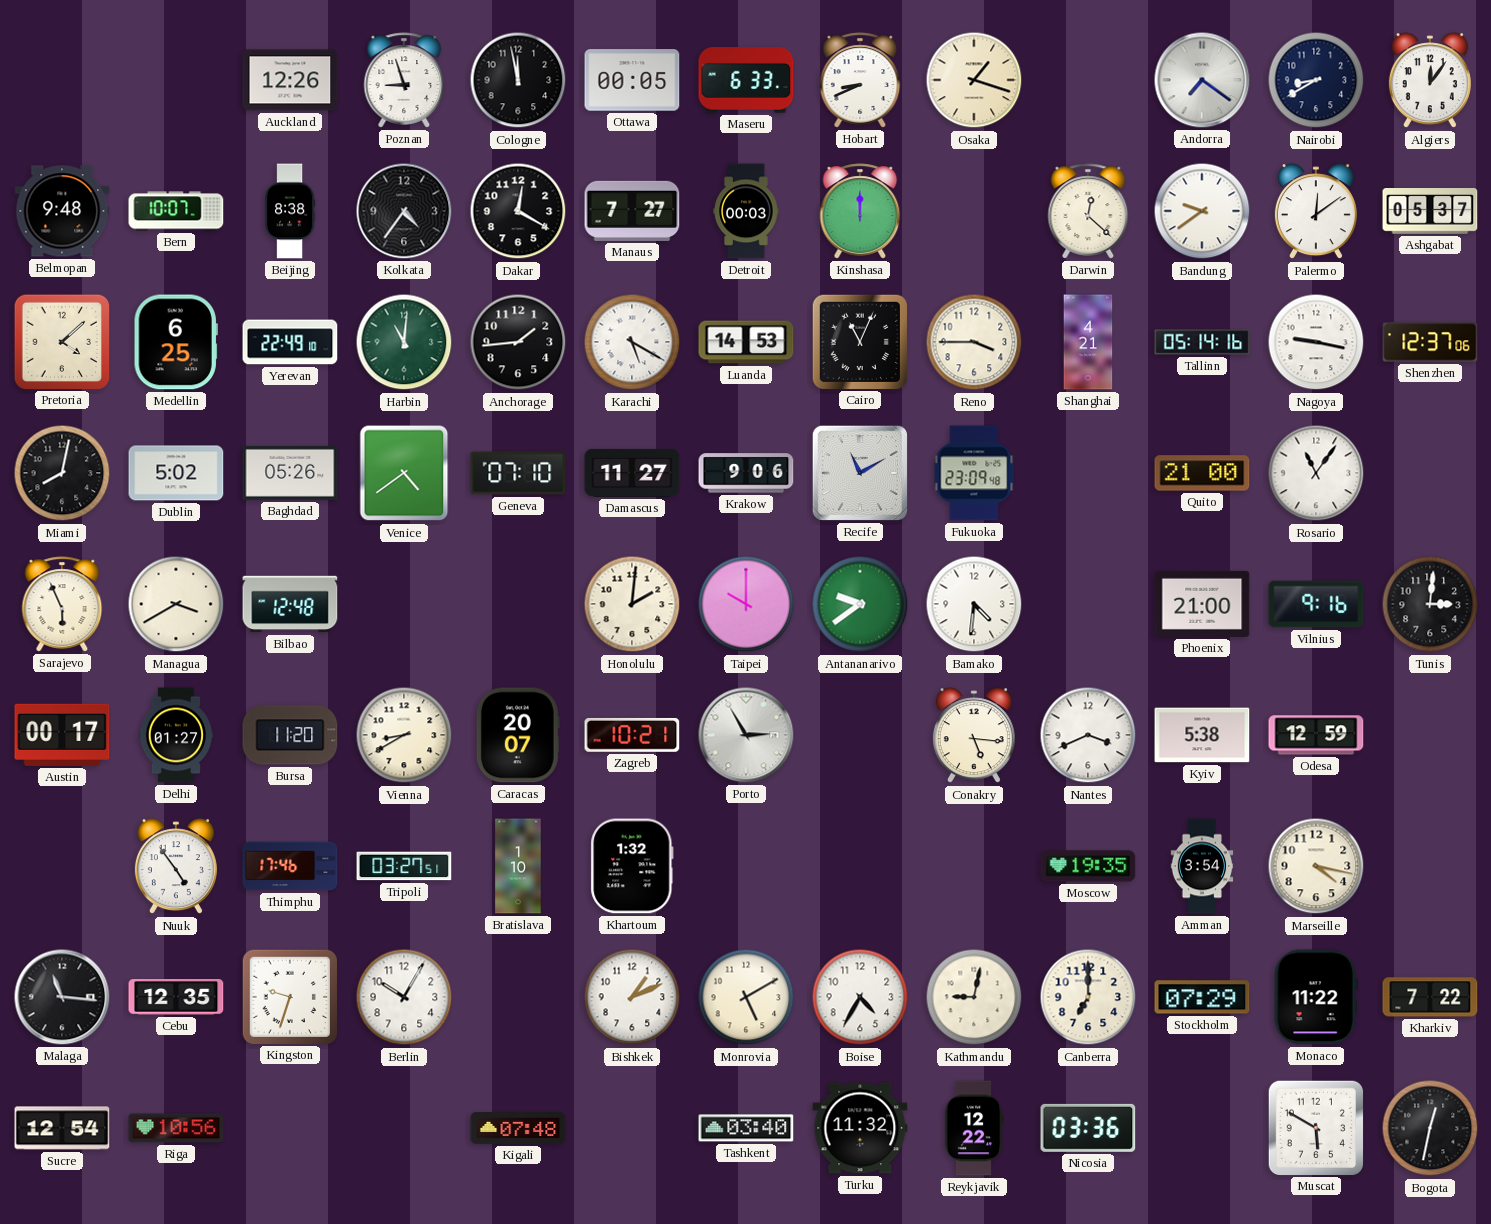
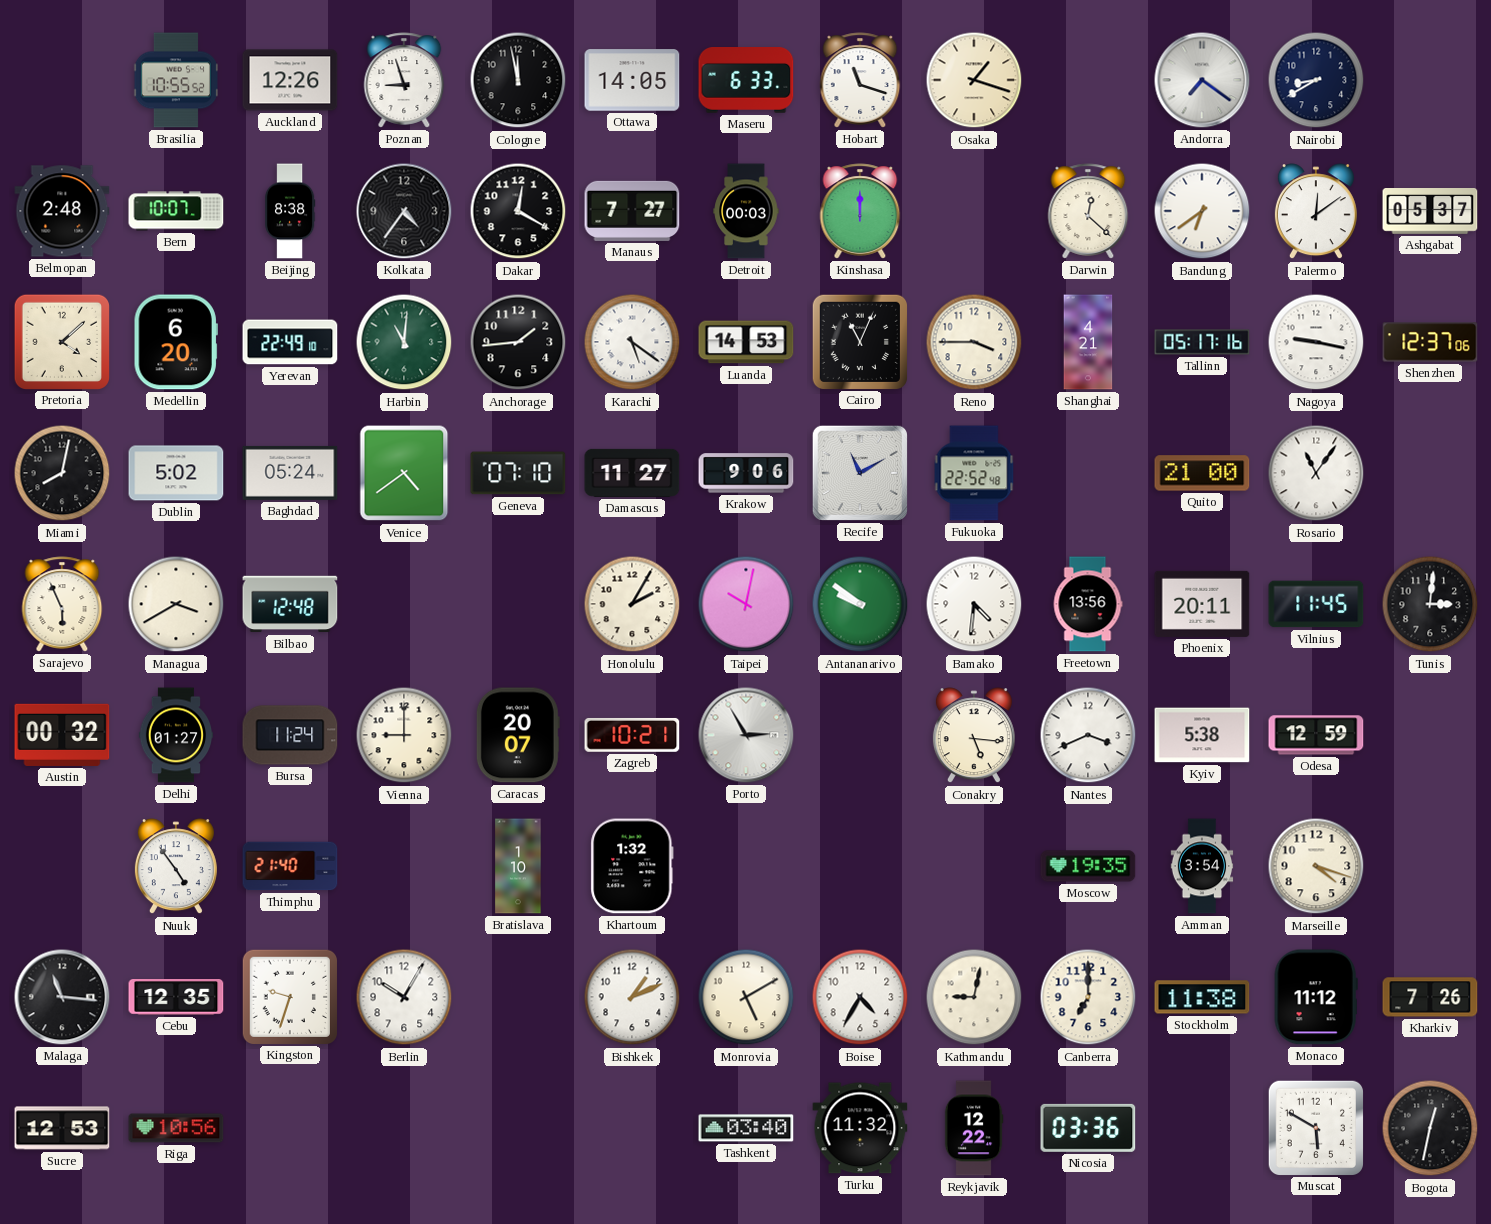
Brasilia: none -> 10:55 (175, 80)
Ottawa: 00:05 -> 14:05 (632, 80)
Hobart: 8:41 -> 11:18 (860, 80)
Algiers: 12:06 -> none (1430, 81)
Belmopan: 9:48 -> 2:48 (62, 211)
Bandung: 9:39 -> 6:39 (1202, 211)
Medellin: 6:25 -> 6:20 (176, 342)
Karachi: 5:20 -> 5:21 (632, 342)
Tallinn: 05:14 -> 05:17 (1202, 342)
Baghdad: 05:26 -> 05:24 (290, 473)
Fukuoka: 23:09 -> 22:52 (974, 473)
Honolulu: 2:01 -> 2:05 (632, 604)
Taipei: 10:00 -> 10:02 (746, 604)
Antananarivo: 9:39 -> 9:51 (860, 604)
Freetown: none -> 13:56 (1088, 604)
Phoenix: 21:00 -> 20:11 (1202, 604)
Vilnius: 9:16 -> 11:45 (1316, 604)
Austin: 00:17 -> 00:32 (62, 735)
Bursa: 11:20 -> 11:24 (290, 735)
Vienna: 8:40 -> 9:00 (404, 735)
Thimphu: 17:46 -> 21:40 (290, 866)
Tripoli: 03:27 -> none (404, 866)
Marseille: 4:17 -> 4:18 (1316, 866)
Stockholm: 07:29 -> 11:38 (1202, 997)
Monaco: 11:22 -> 11:12 (1316, 997)
Kharkiv: 7:22 -> 7:26 (1430, 997)
Sucre: 12:54 -> 12:53 (62, 1128)
Kigali: 07:48 -> none (518, 1128)
